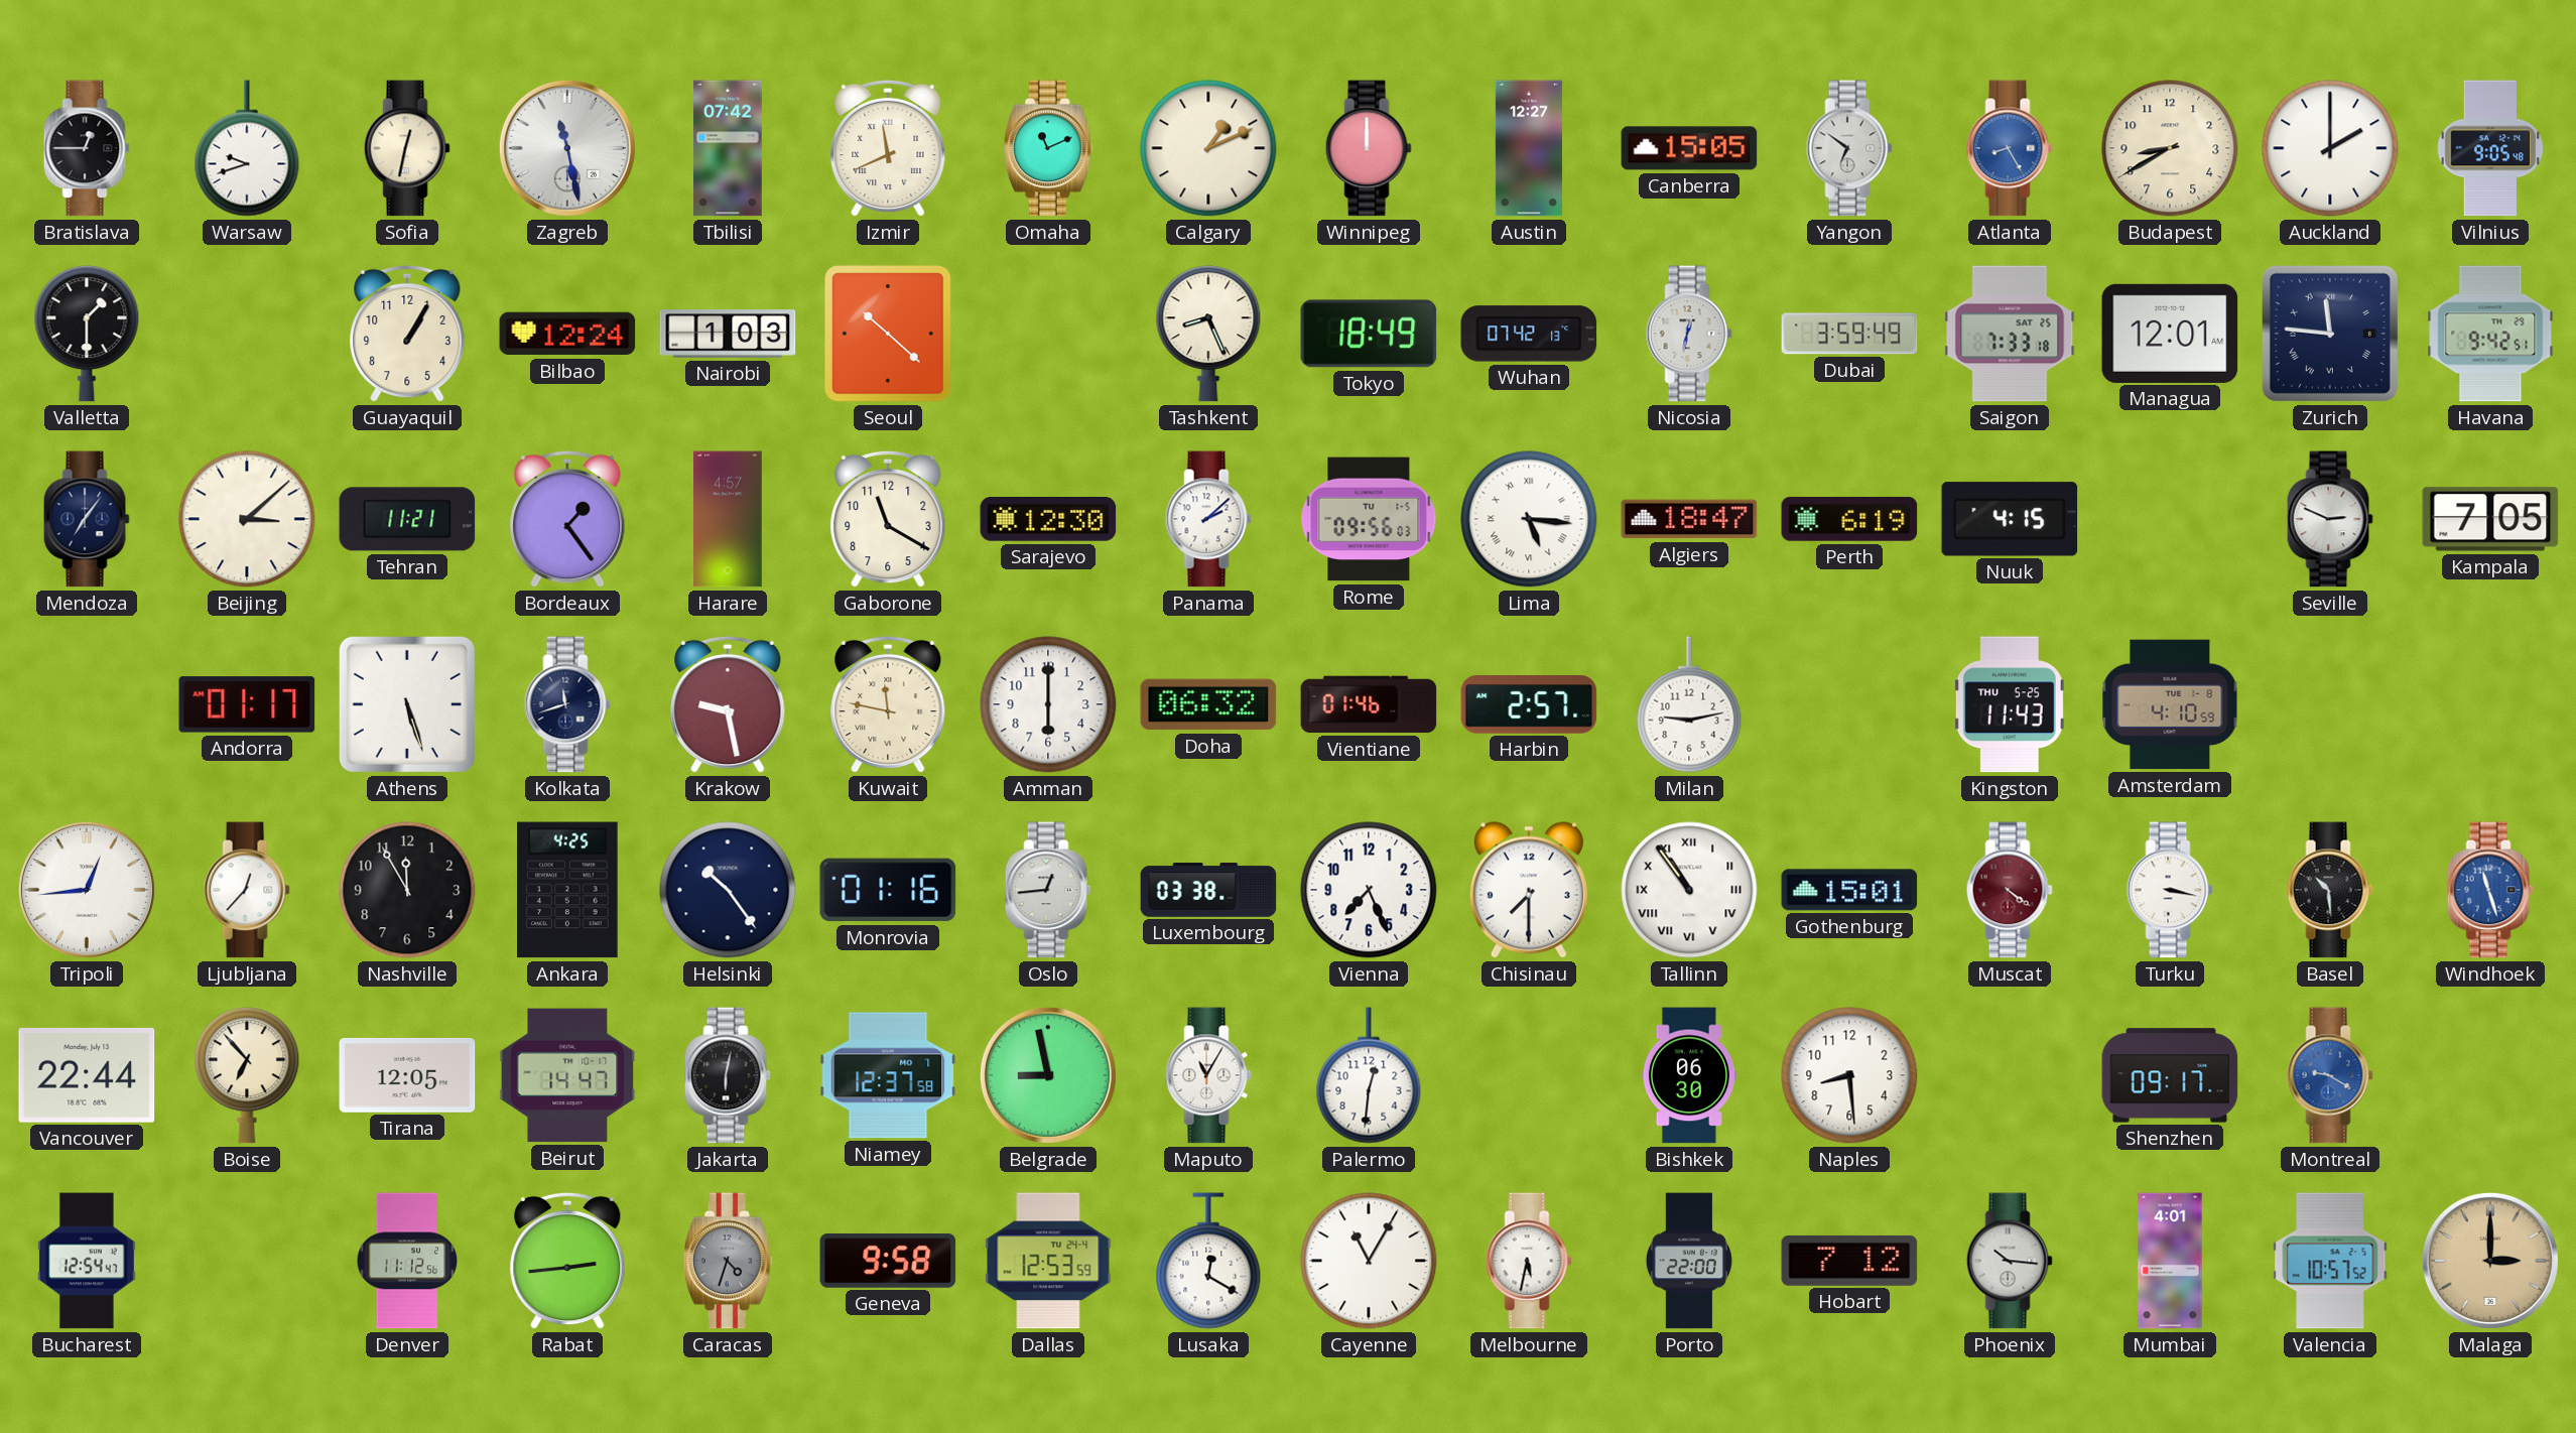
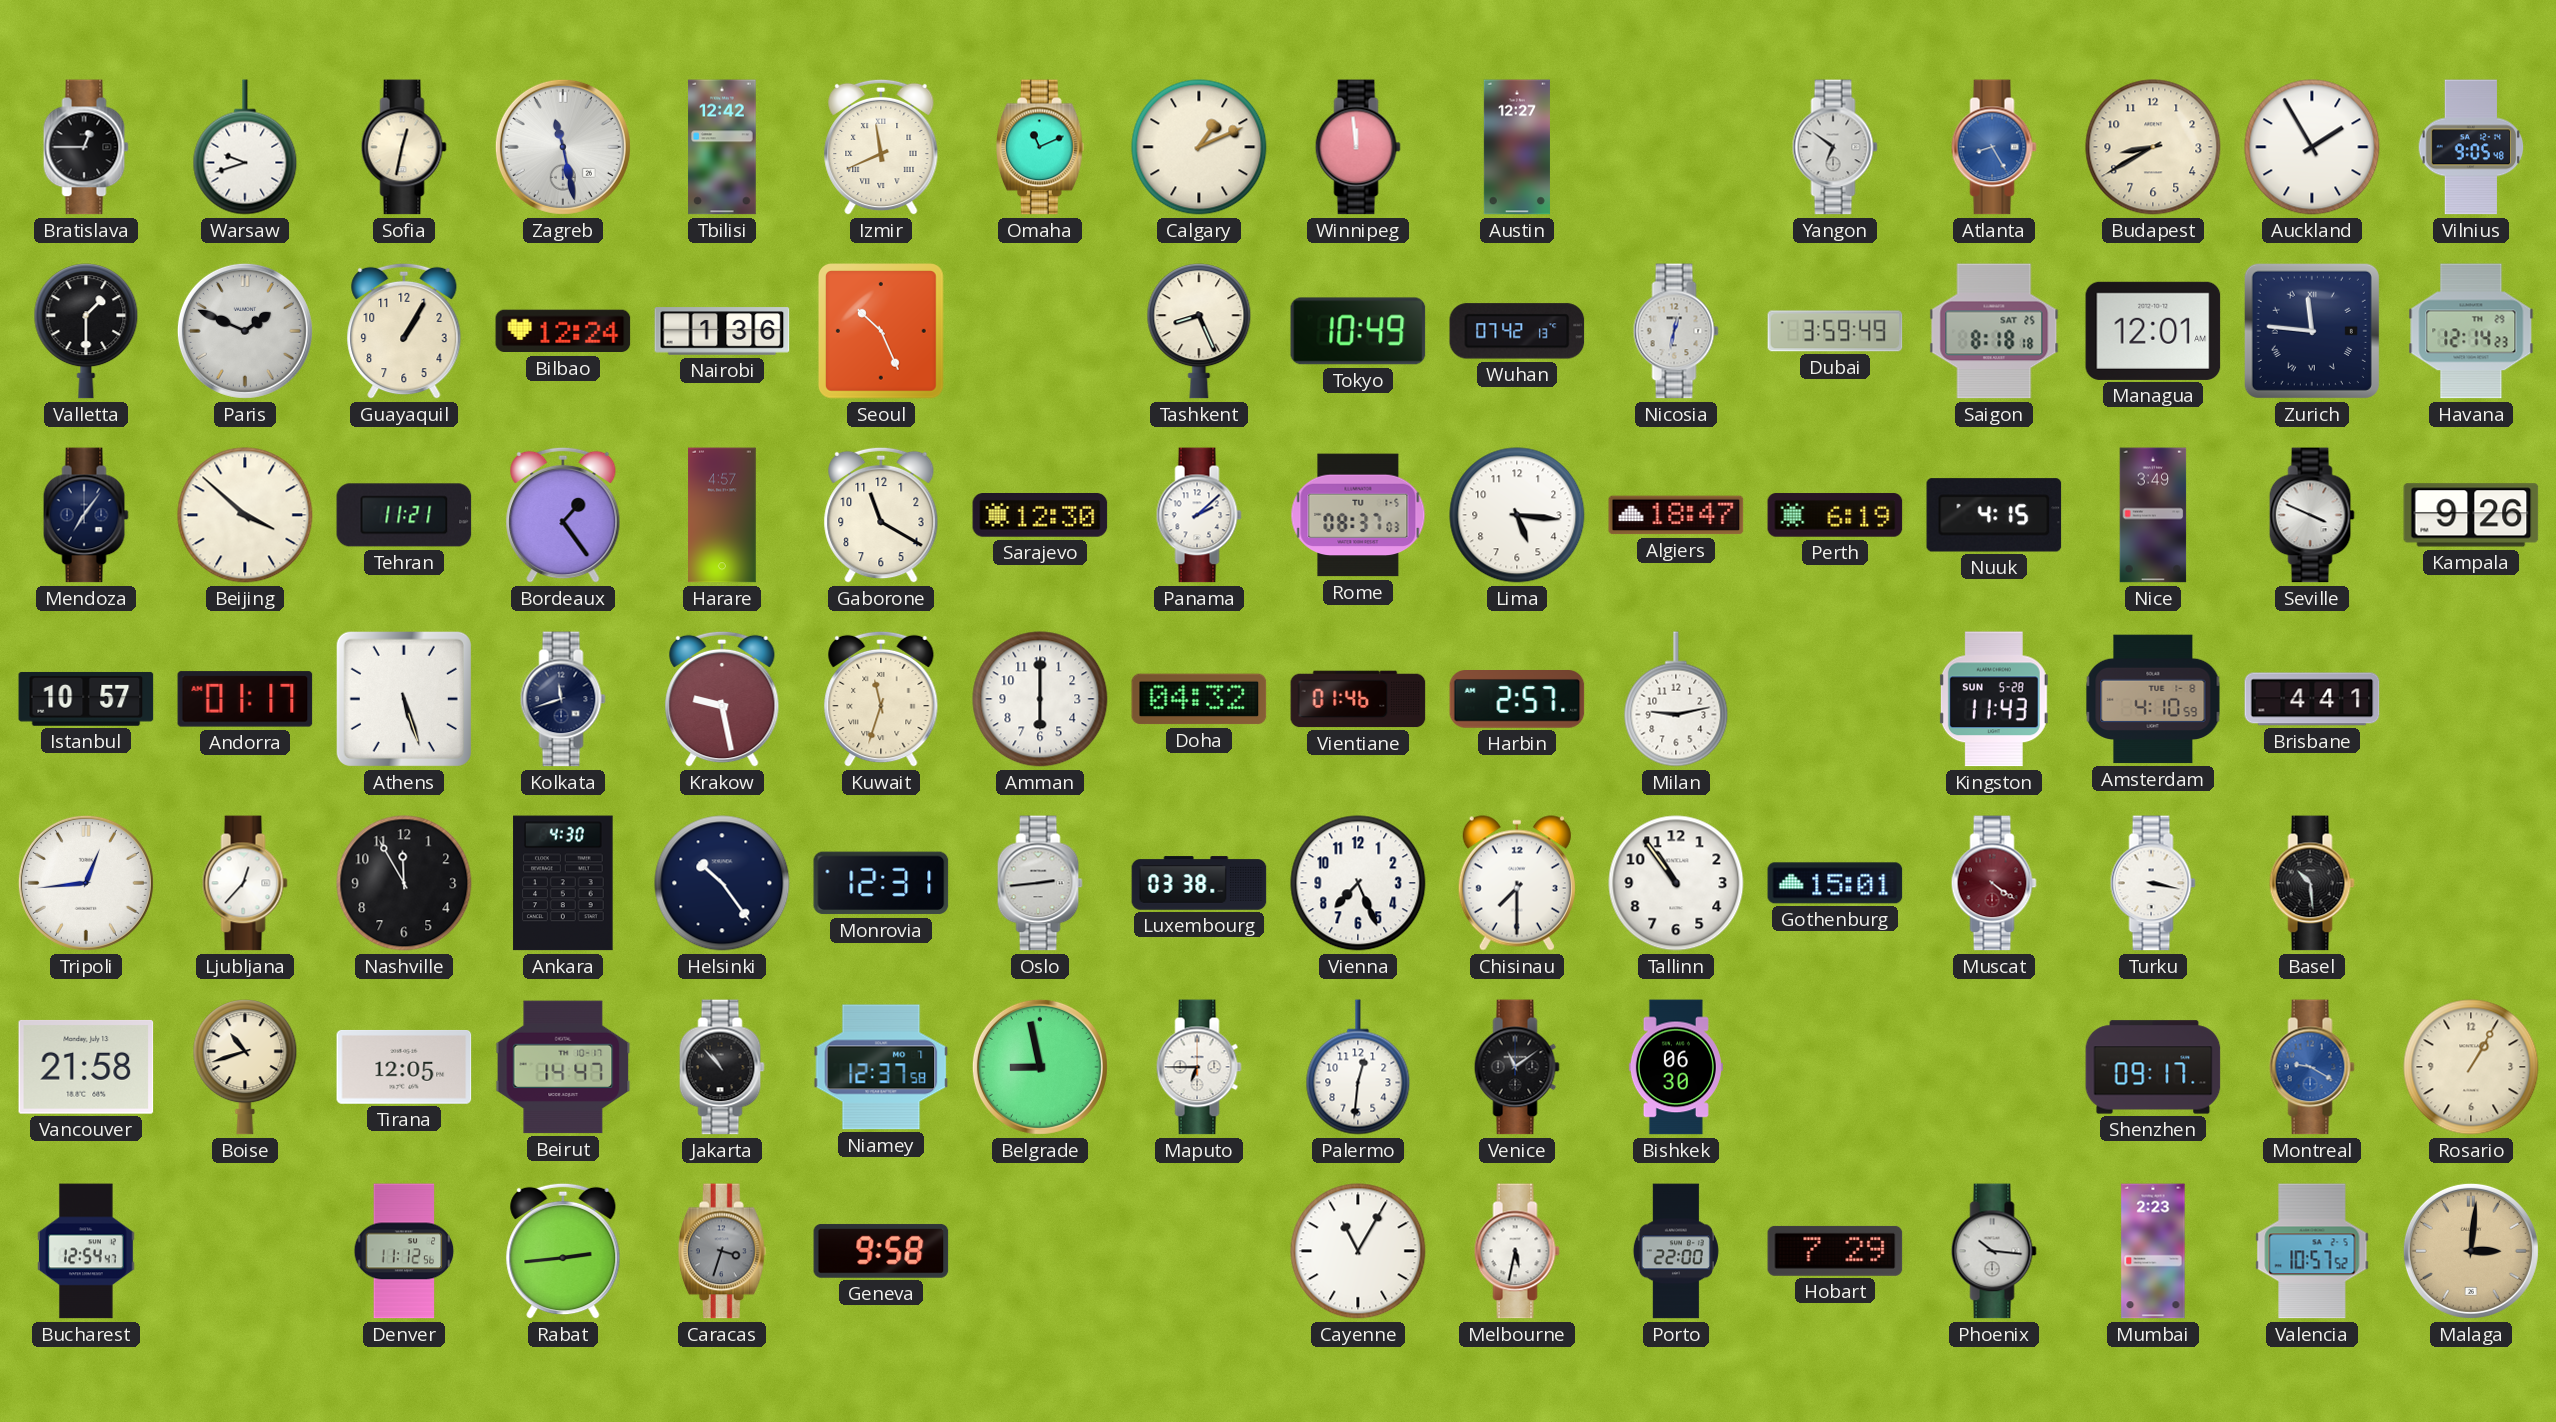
Tbilisi: 07:42 -> 12:42 (722, 147)
Winnipeg: 12:00 -> 11:59 (1358, 147)
Canberra: 15:05 -> none (1689, 148)
Auckland: 2:00 -> 1:55 (2312, 147)
Paris: none -> 1:49 (245, 331)
Nairobi: 1:03 -> 1:36 (722, 331)
Seoul: 10:22 -> 10:26 (881, 332)
Tokyo: 18:49 -> 10:49 (1358, 331)
Saigon: 7:33 -> 8:18 (1994, 331)
Havana: 9:42 -> 12:14 (2471, 331)
Beijing: 3:08 -> 3:52 (245, 515)
Rome: 09:56 -> 08:37 (1358, 515)
Lima numerals: Roman -> Arabic (1517, 515)
Nice: none -> 3:49 (2153, 515)
Seville: 2:49 -> 3:49 (2312, 515)
Kampala: 7:05 -> 9:26 (2471, 515)
Istanbul: none -> 10:57 (86, 699)
Kuwait: 11:47 -> 11:33 (881, 699)
Doha: 06:32 -> 04:32 (1199, 699)
Kingston date: THU 5-25 -> SUN 5-28 (1994, 699)
Brisbane: none -> 4:41 (2312, 699)
Ankara: 4:25 -> 4:30 (563, 883)
Monrovia: 01:16 -> 12:31 (881, 883)
Oslo: 12:44 -> 2:44 (1040, 883)
Tallinn numerals: Roman -> Arabic (1676, 883)
Windhoek: 11:27 -> none (2490, 890)
Vancouver: 22:44 -> 21:58 (86, 1067)
Boise: 6:53 -> 10:42 (245, 1067)
Jakarta: 6:02 -> 10:53 (722, 1067)
Maputo: 11:05 -> 6:45 (1199, 1067)
Venice: none -> 11:09 (1517, 1067)
Naples: 8:29 -> none (1849, 1075)
Rosario: none -> 1:05 (2471, 1067)
Caracas: 4:33 -> 3:33 (722, 1251)
Dallas: 12:53 -> none (1048, 1261)
Lusaka: 12:20 -> none (1208, 1261)
Hobart: 7:12 -> 7:29 (1835, 1251)
Mumbai: 4:01 -> 2:23 (2153, 1251)
Malaga: 3:00 -> 3:01 (2471, 1251)
